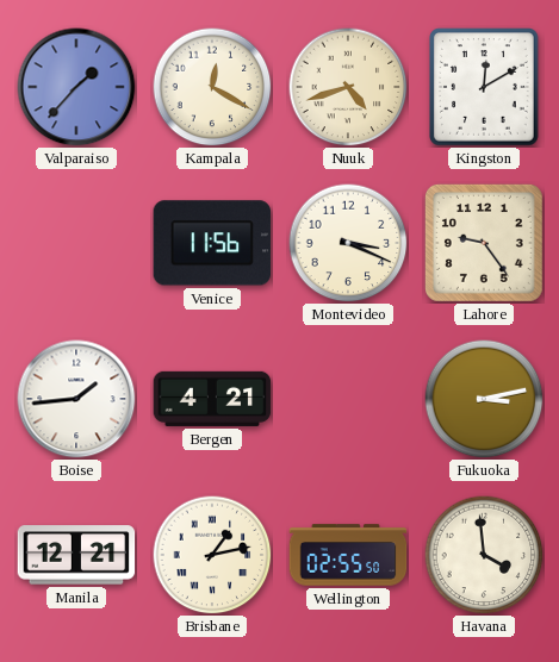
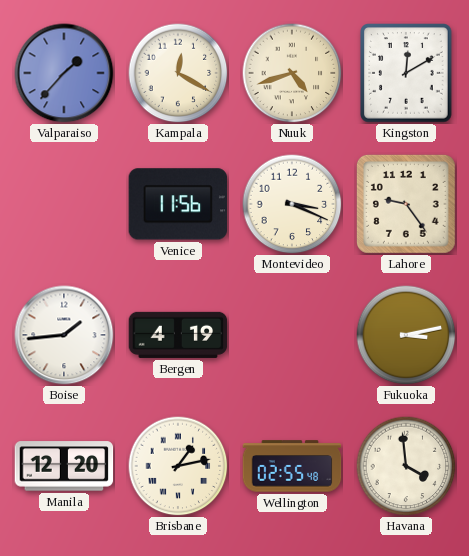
Bergen: 4:21 -> 4:19 (178, 335)
Manila: 12:21 -> 12:20 (64, 466)
Wellington: 02:55:50 -> 02:55:48 (292, 466)
